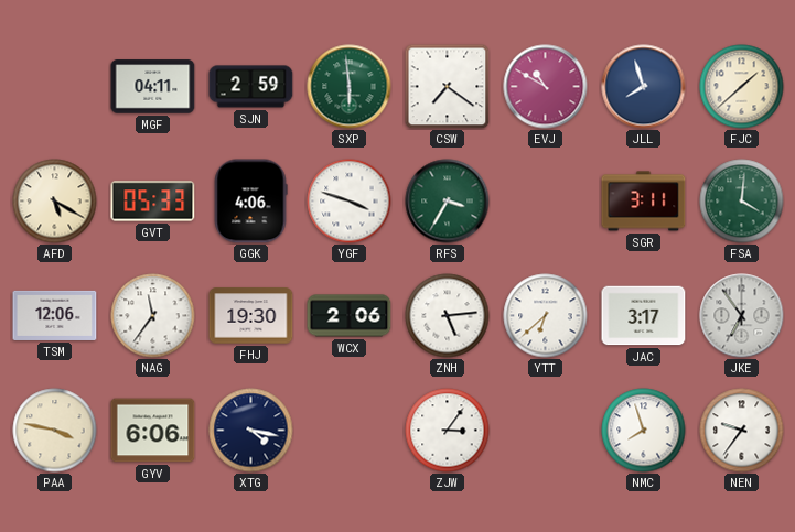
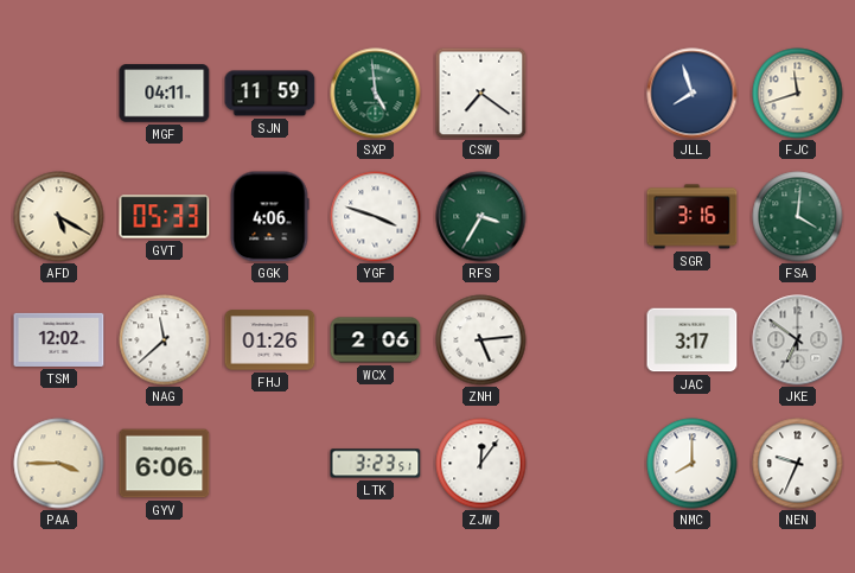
SJN: 2:59 -> 11:59 (270, 94)
SXP: 5:59 -> 4:59 (376, 94)
EVJ: 10:50 -> none (546, 87)
FJC: 1:38 -> 11:42 (798, 94)
SGR: 3:11 -> 3:16 (693, 217)
TSM: 12:06 -> 12:02 (59, 339)
NAG: 11:36 -> 11:38 (165, 340)
FHJ: 19:30 -> 01:26 (270, 340)
YTT: 6:38 -> none (546, 316)
JKE: 6:54 -> 6:51 (798, 340)
PAA: 3:47 -> 3:45 (59, 464)
XTG: 4:17 -> none (251, 431)
LTK: none -> 3:23 (376, 464)
ZJW: 3:06 -> 12:06 (481, 464)
NMC: 7:57 -> 8:00 (693, 464)
NEN: 9:36 -> 9:34 (798, 464)
